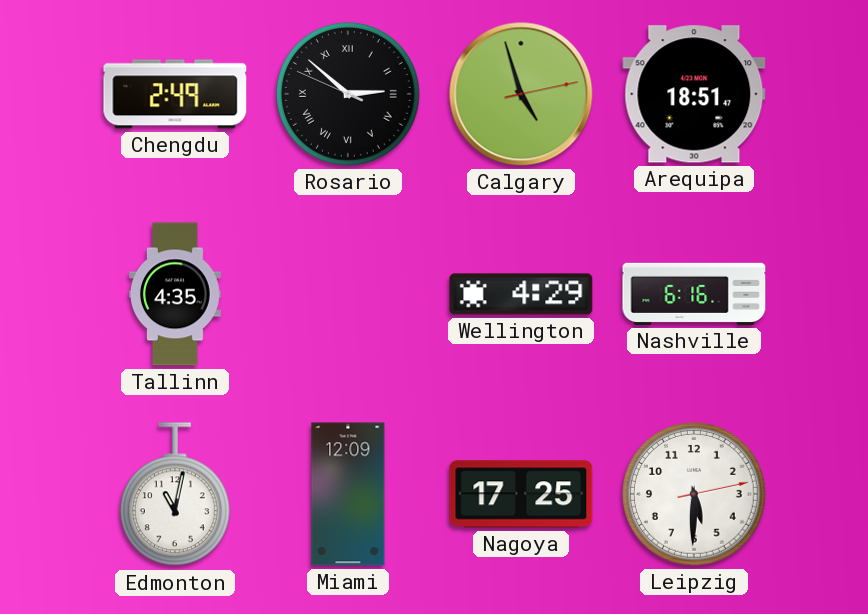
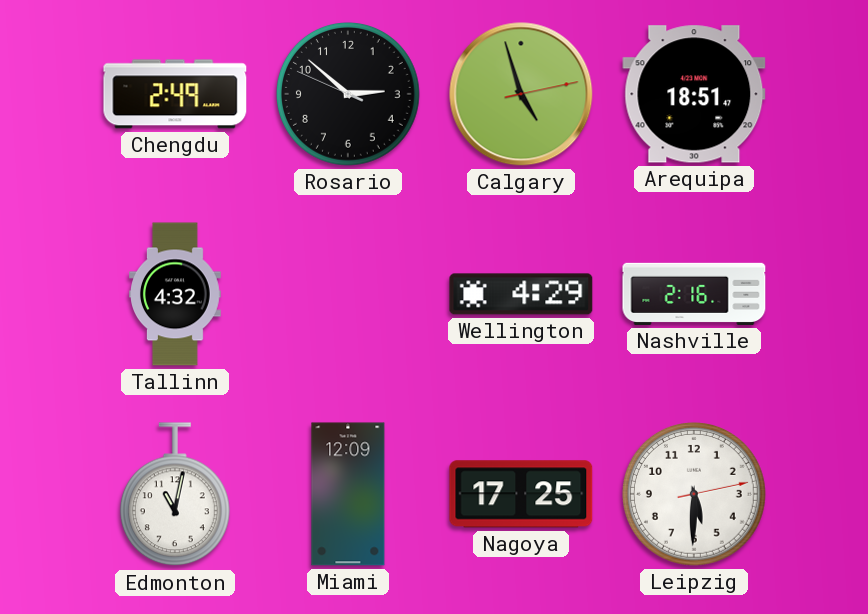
Rosario numerals: Roman -> Arabic (349, 95)
Tallinn: 4:35 -> 4:32 (176, 294)
Nashville: 6:16 -> 2:16 (694, 294)
